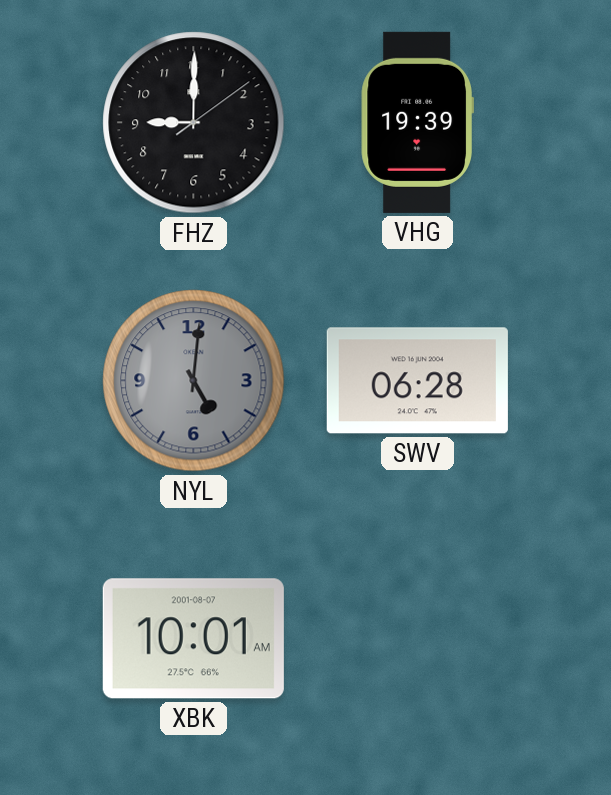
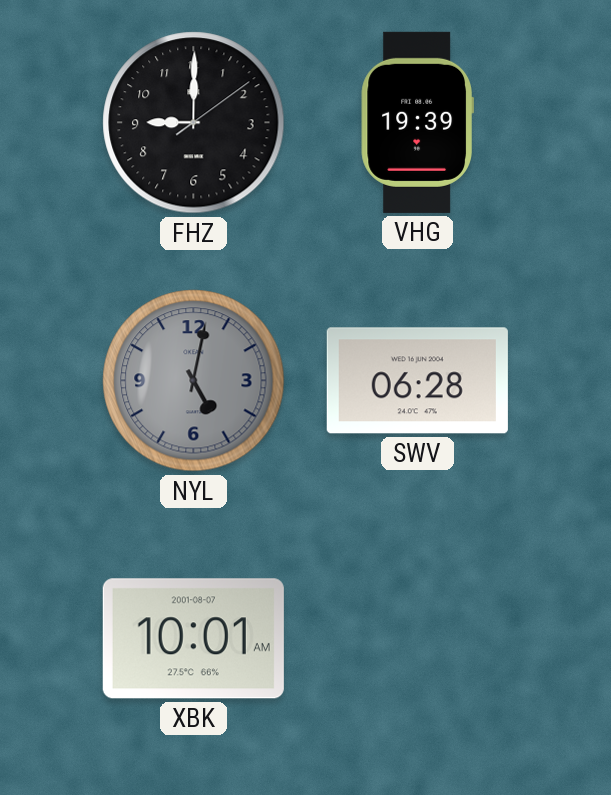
NYL: 5:01 -> 5:02 (194, 381)
